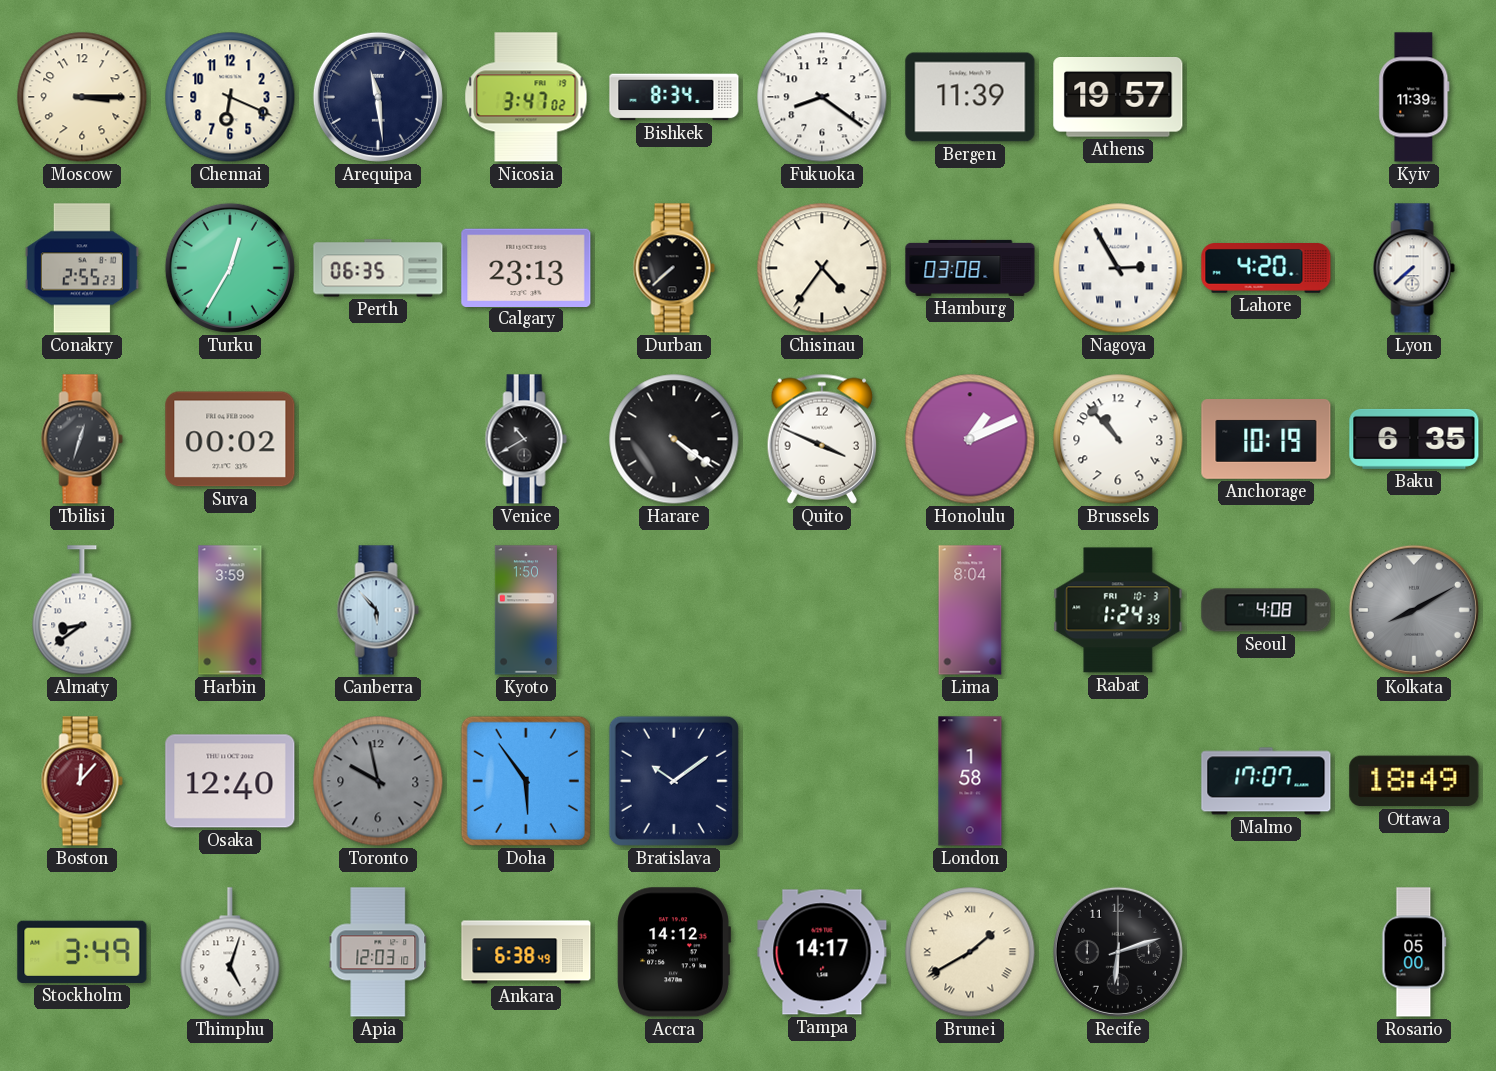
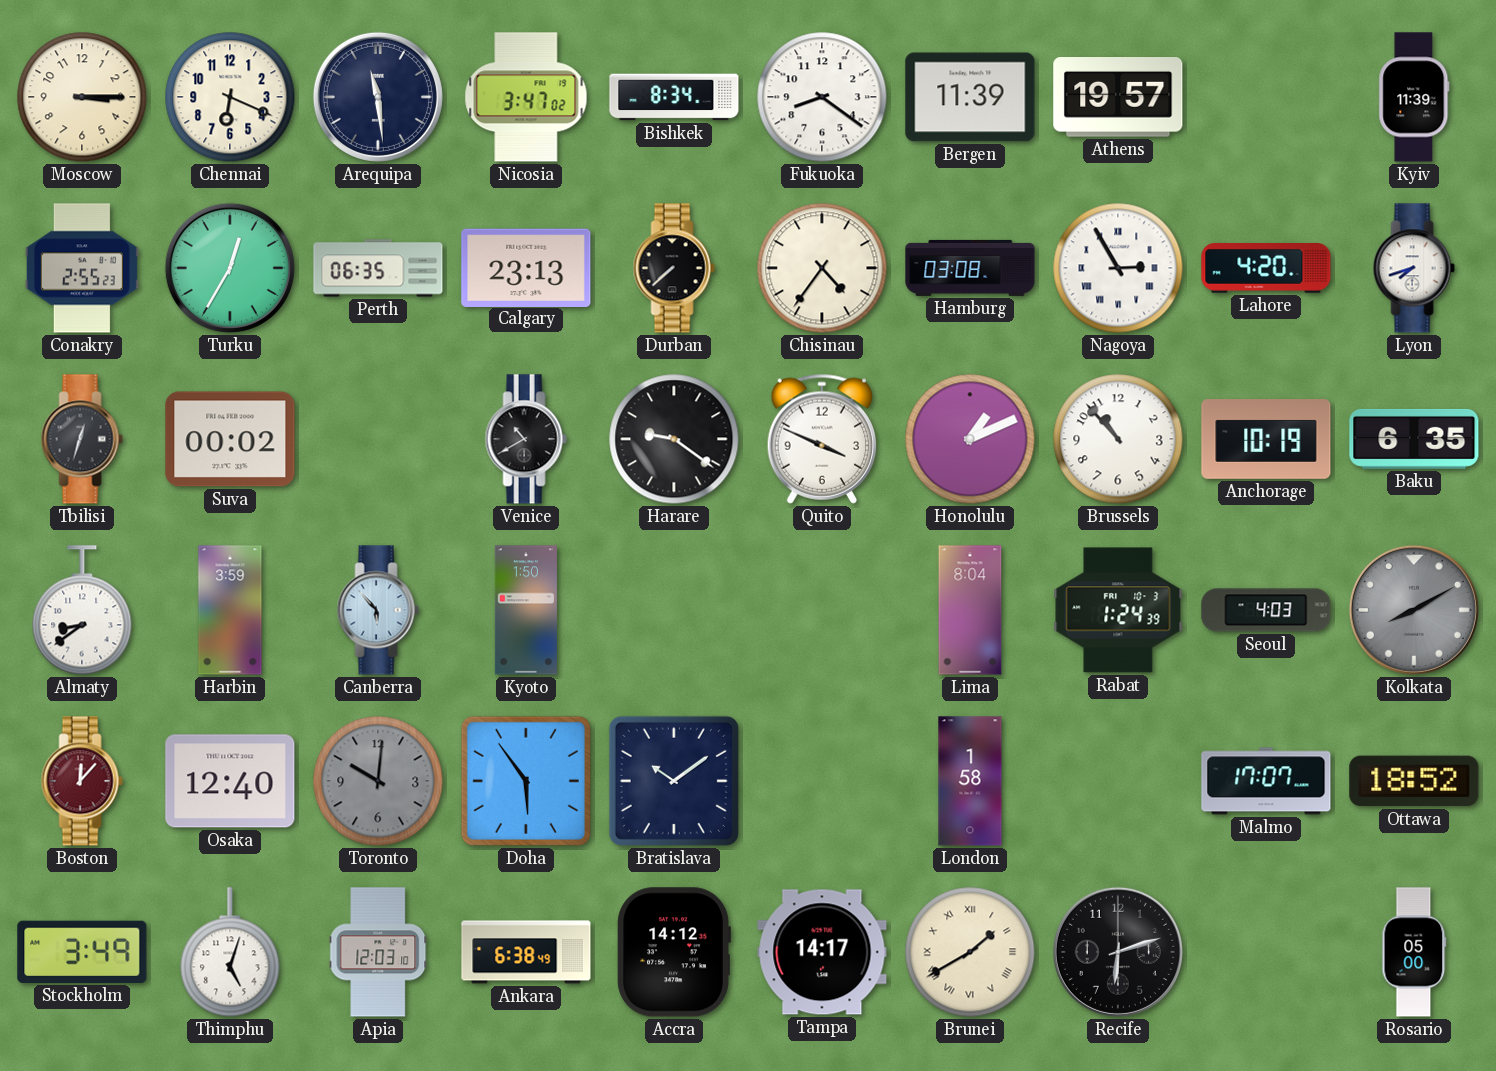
Lyon: 7:38 -> 7:42 (1414, 268)
Harare: 4:21 -> 9:21 (674, 439)
Seoul: 4:08 -> 4:03 (1266, 610)
Toronto: 9:58 -> 10:01 (378, 781)
Ottawa: 18:49 -> 18:52 (1414, 781)
